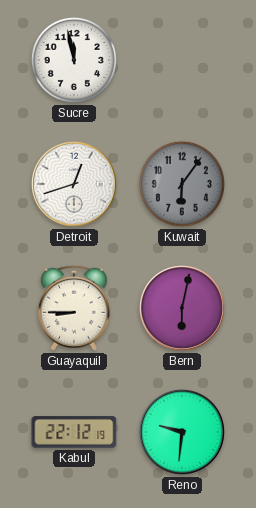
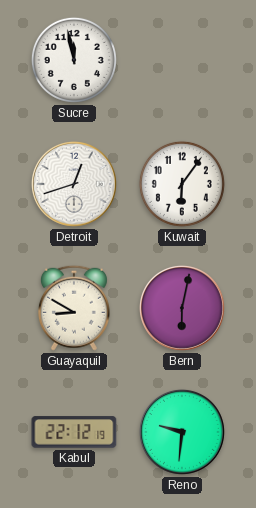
Kuwait dial: grey -> white (182, 184)
Guayaquil: 8:45 -> 8:50 (74, 308)
